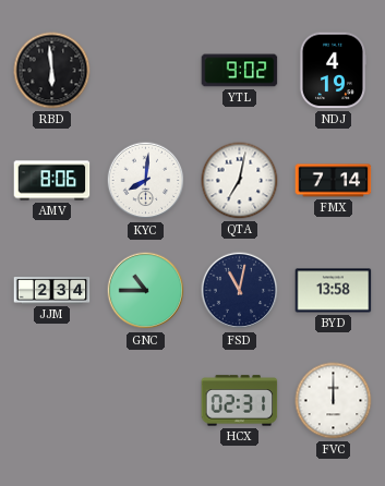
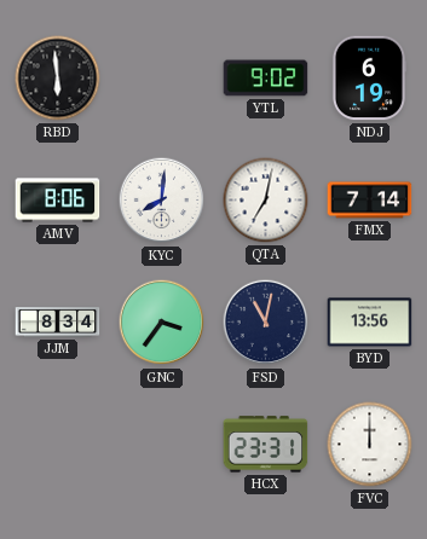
NDJ: 4:19 -> 6:19 (368, 79)
JJM: 2:34 -> 8:34 (58, 323)
GNC: 10:45 -> 3:36 (162, 323)
BYD: 13:58 -> 13:56 (370, 323)
HCX: 02:31 -> 23:31 (266, 445)
